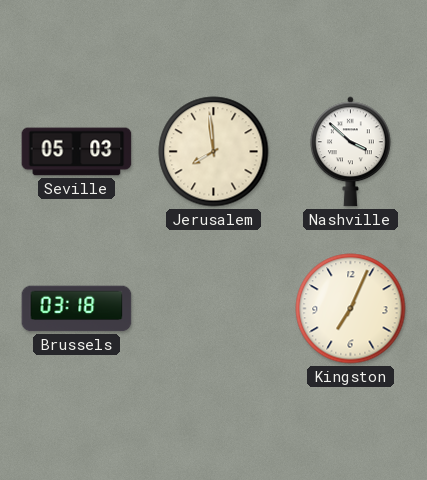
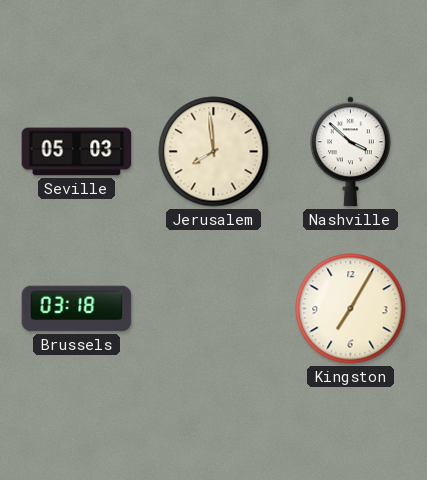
Kingston: 7:04 -> 7:05 (351, 309)
